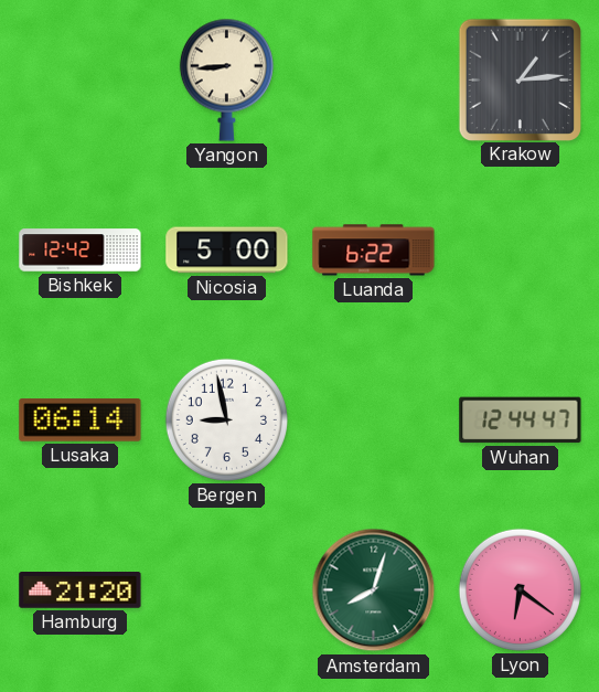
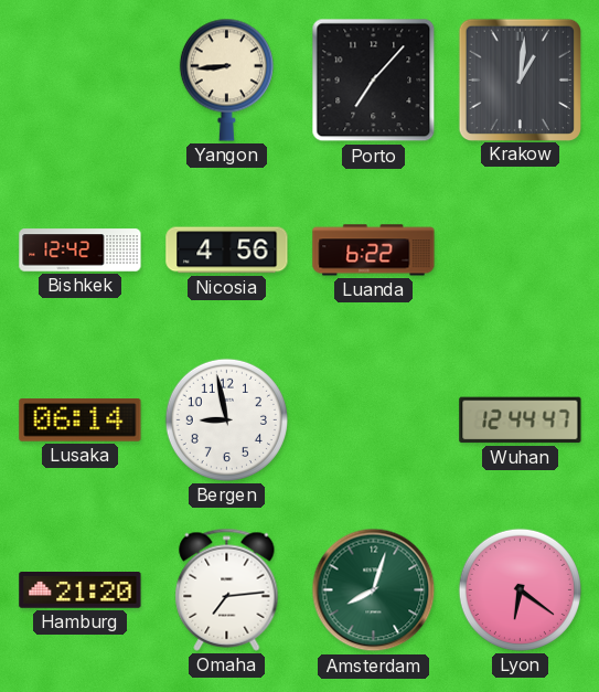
Porto: none -> 7:07 (374, 81)
Krakow: 1:14 -> 1:01 (520, 79)
Nicosia: 5:00 -> 4:56 (227, 251)
Omaha: none -> 7:14 (227, 589)
